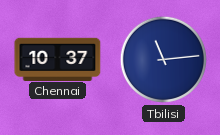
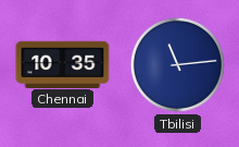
Chennai: 10:37 -> 10:35 (63, 64)
